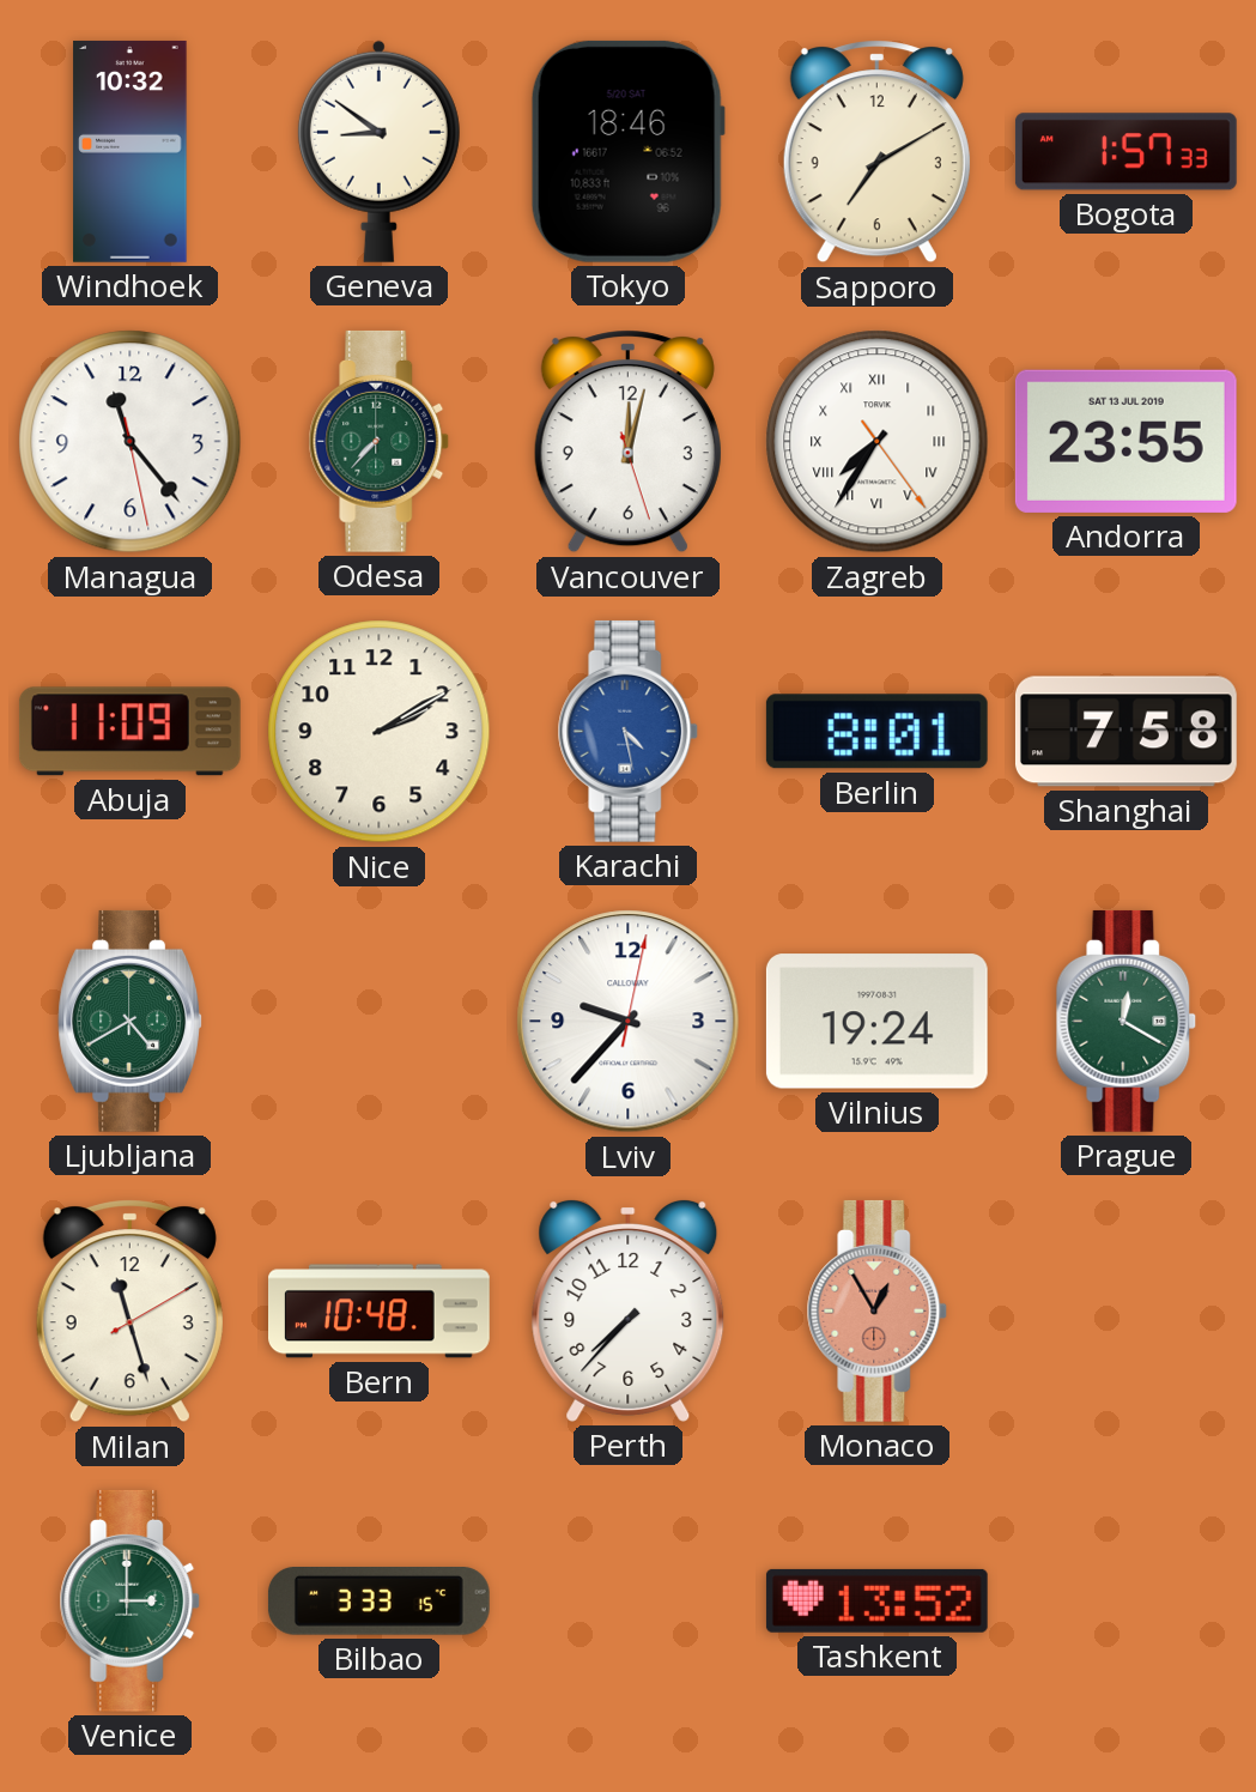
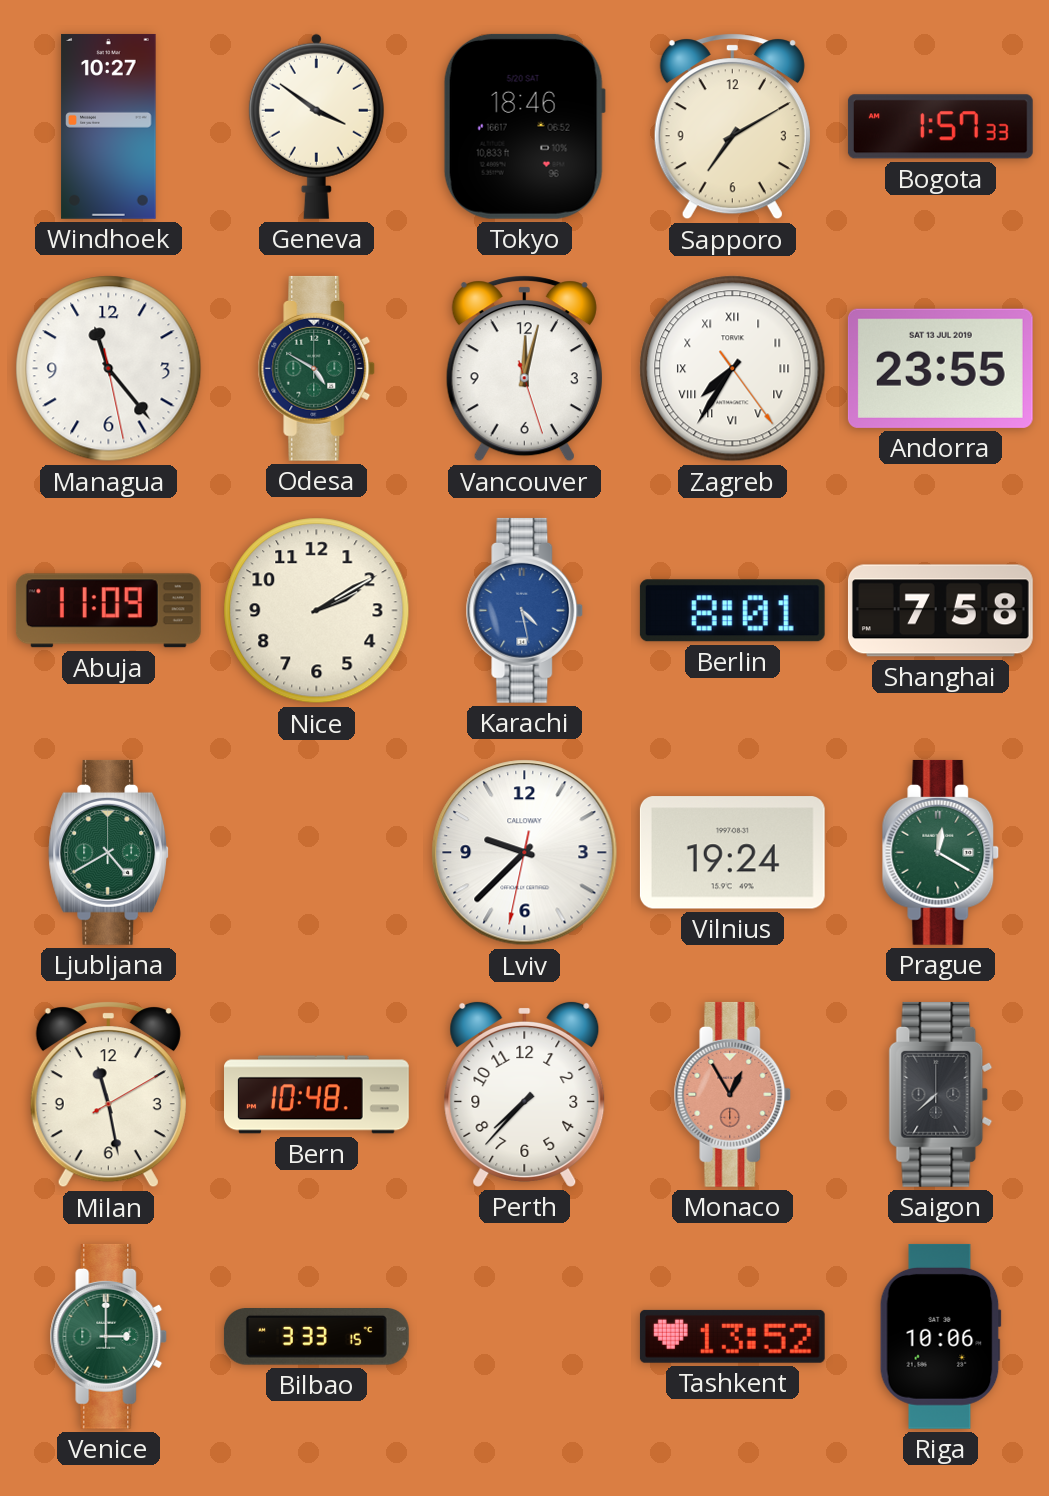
Windhoek: 10:32 -> 10:27 (109, 126)
Geneva: 8:51 -> 3:51 (316, 126)
Odesa: 7:37 -> 4:50 (317, 368)
Lviv: 9:37:02 -> 9:37:32 (525, 853)
Milan: 11:27 -> 11:28 (108, 1095)
Saigon: none -> 7:38 (941, 1094)
Riga: none -> 10:06 (940, 1336)
